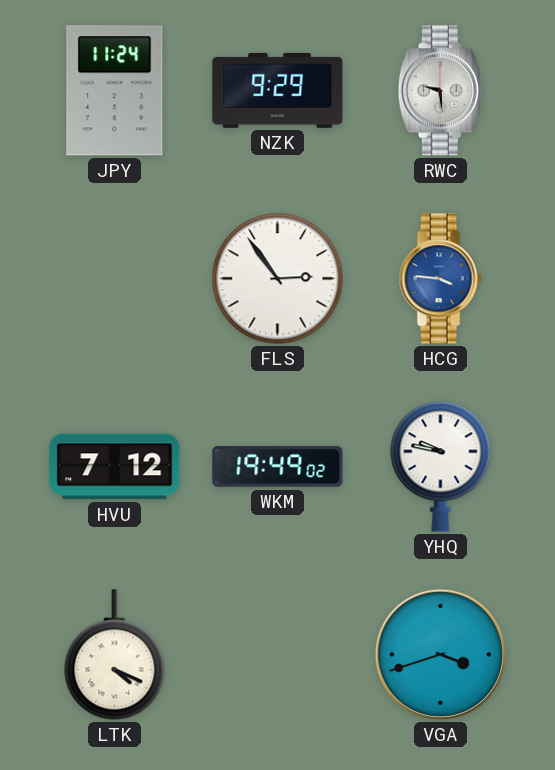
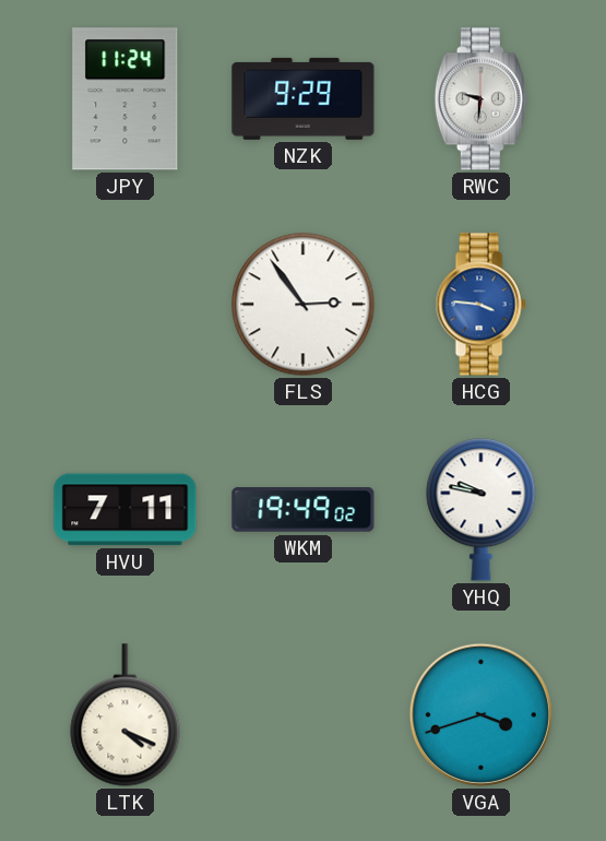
RWC: 9:29 -> 9:31 (480, 99)
HVU: 7:12 -> 7:11 (126, 510)
